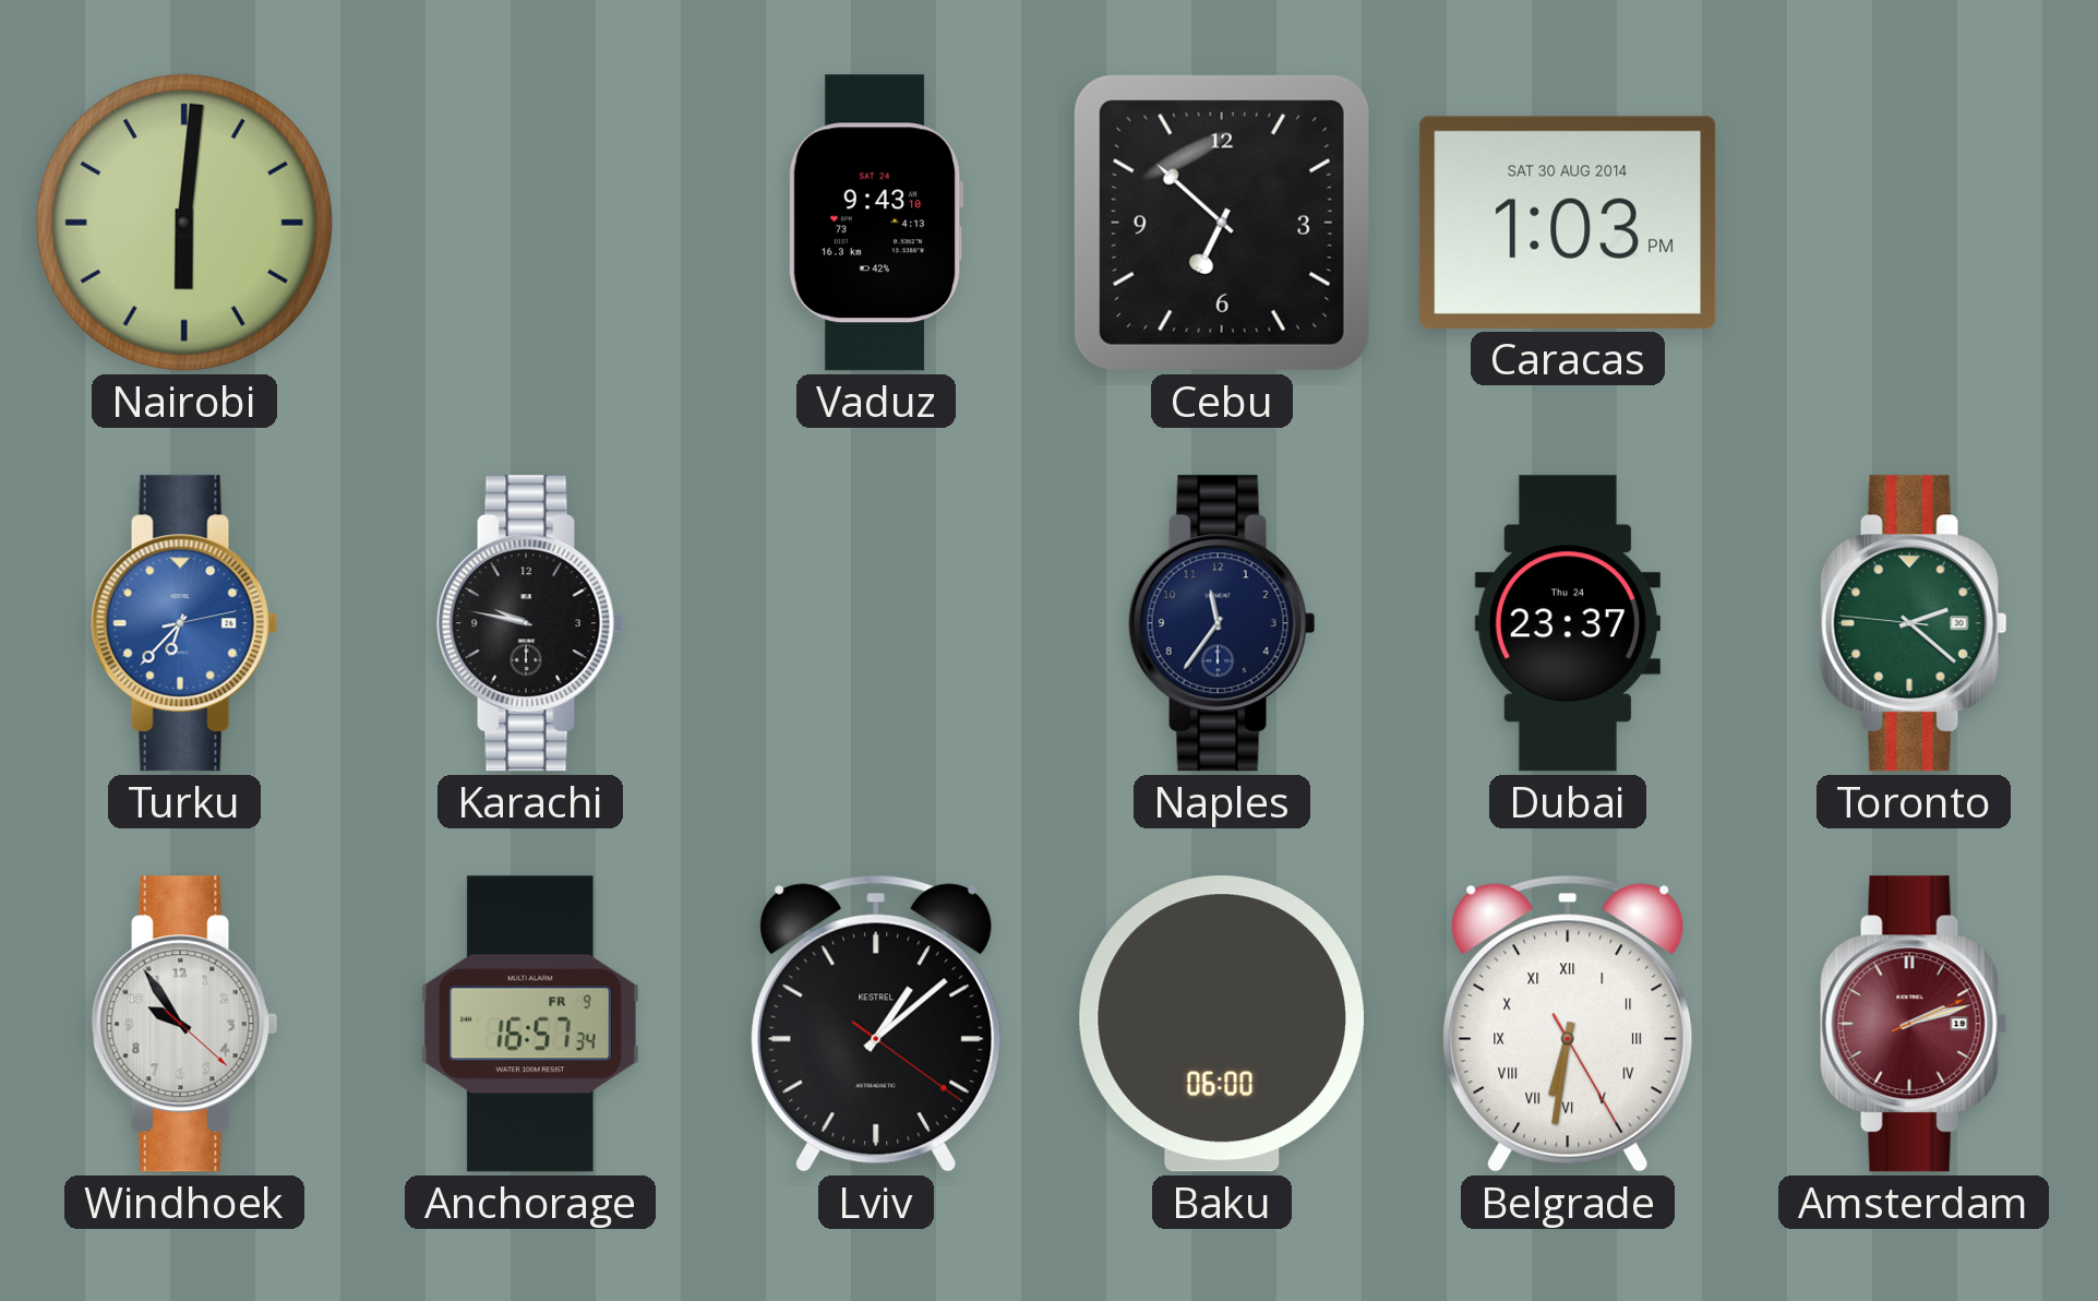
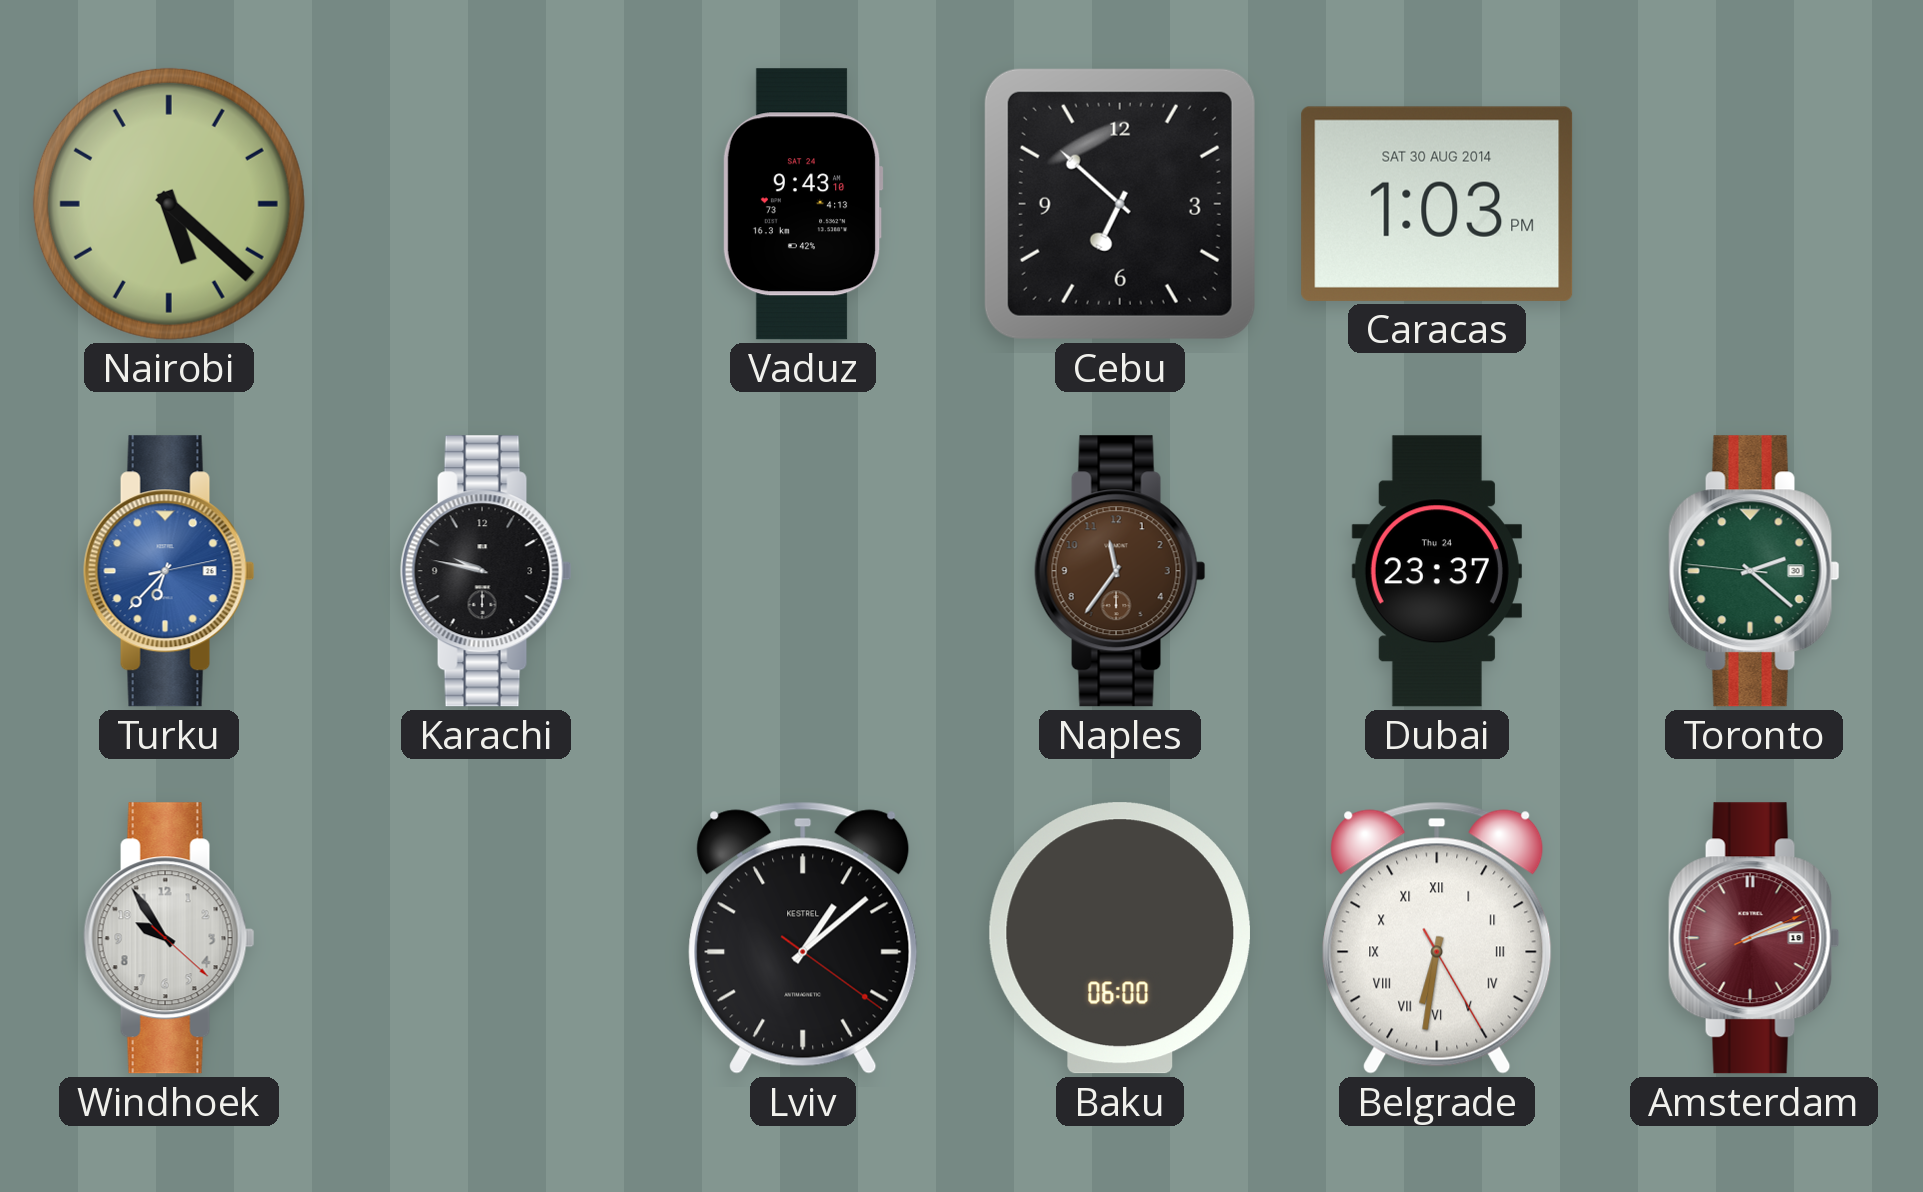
Nairobi: 6:01 -> 5:22 (169, 204)
Naples dial: navy -> brown (1120, 571)
Anchorage: 16:57 -> none (530, 1024)
